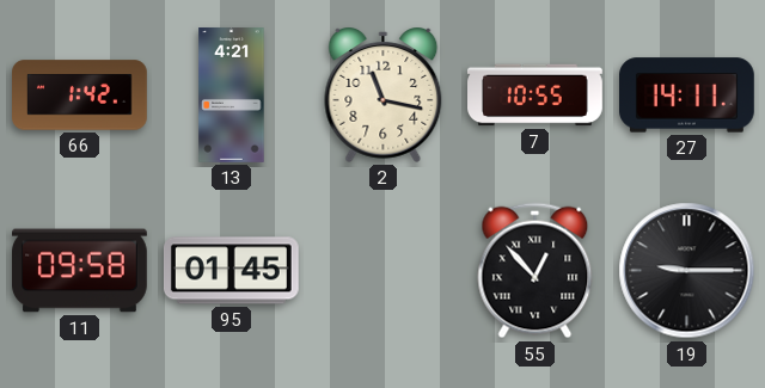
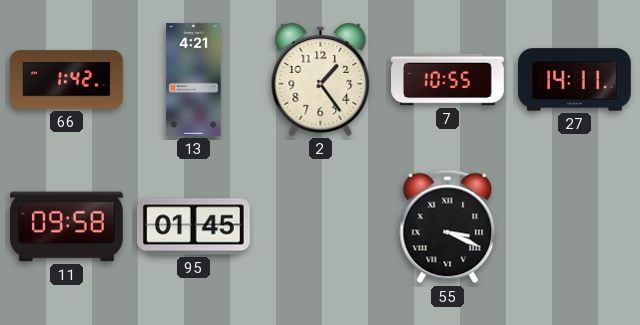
2: 11:17 -> 1:24 (321, 80)
55: 12:53 -> 3:19 (448, 227)
19: 9:15 -> none (687, 271)
